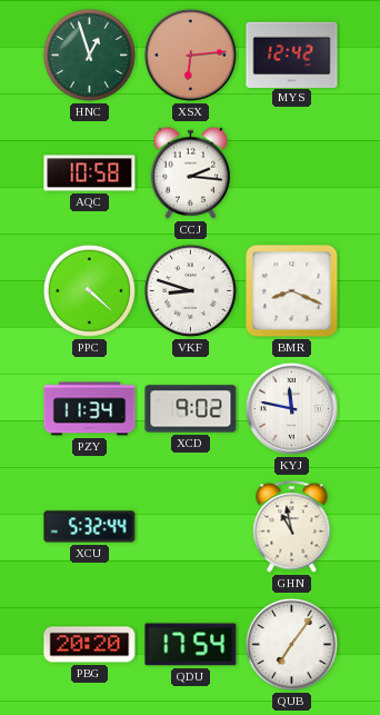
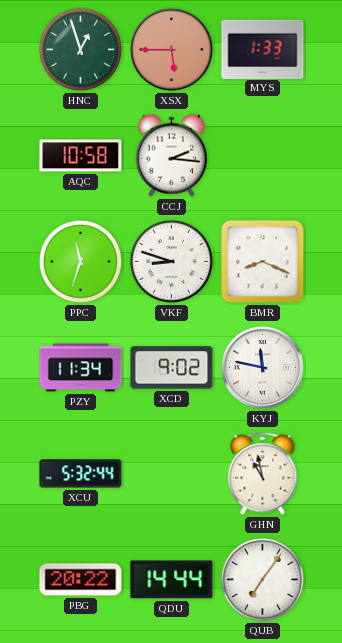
XSX: 6:14 -> 5:45 (171, 49)
MYS: 12:42 -> 1:33 (263, 49)
PPC: 4:22 -> 11:33 (80, 261)
PBG: 20:20 -> 20:22 (81, 580)
QDU: 17:54 -> 14:44 (172, 580)
